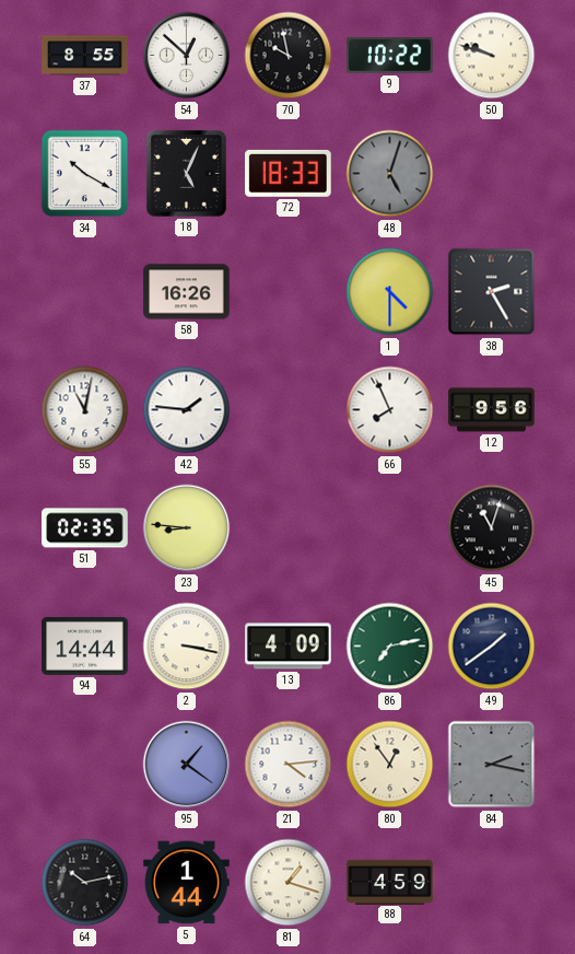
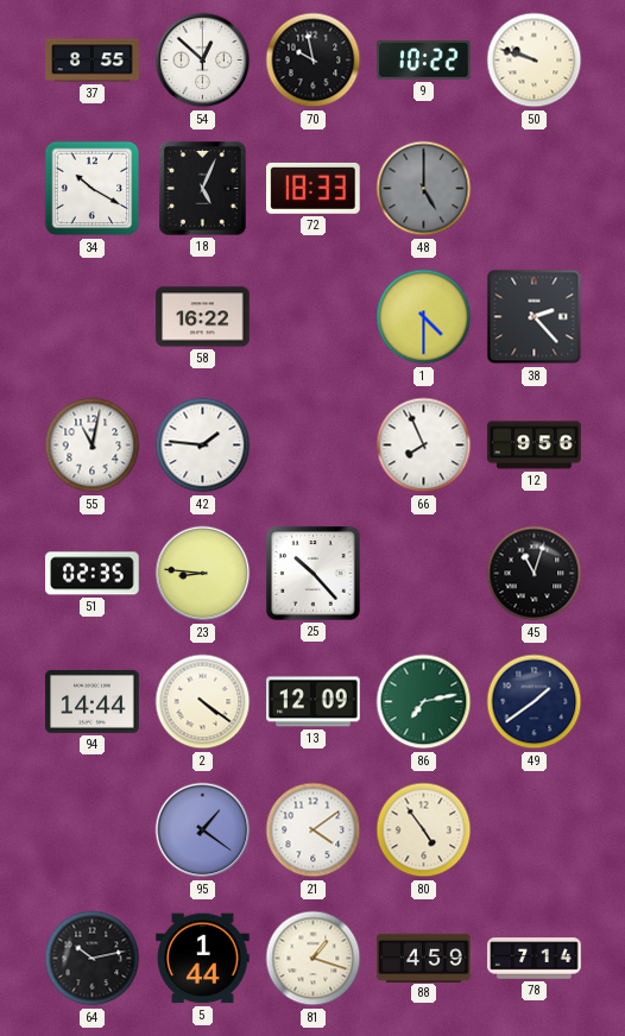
48: 5:03 -> 5:00 (424, 189)
58: 16:26 -> 16:22 (203, 317)
38: 2:25 -> 2:23 (535, 317)
25: none -> 10:23 (314, 574)
2: 3:17 -> 4:21 (203, 702)
13: 4:09 -> 12:09 (314, 702)
21: 4:14 -> 4:09 (314, 830)
80: 12:54 -> 4:54 (424, 830)
84: 2:17 -> none (492, 765)
78: none -> 7:14 (535, 959)
